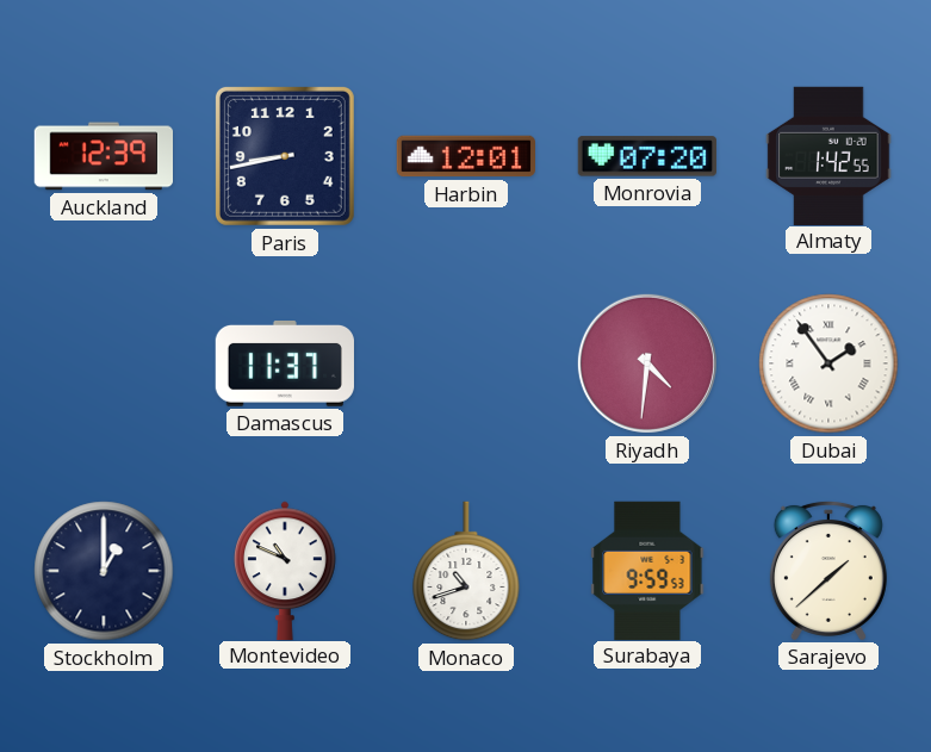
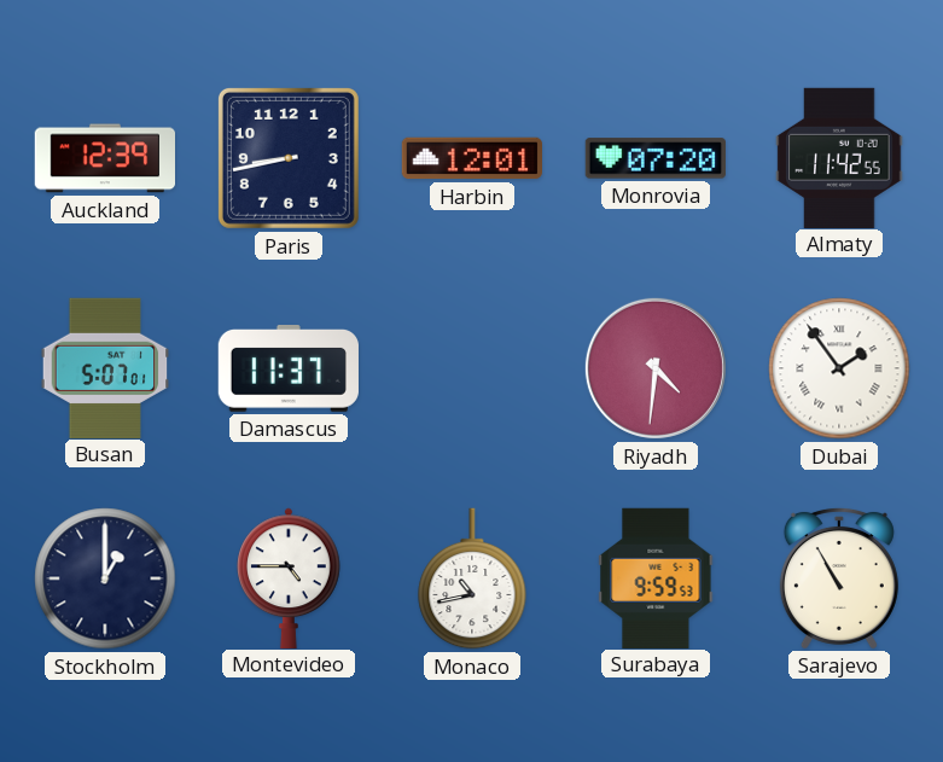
Almaty: 1:42 -> 11:42 (839, 157)
Busan: none -> 5:07 (105, 367)
Montevideo: 10:49 -> 4:45 (289, 577)
Monaco: 10:42 -> 10:43 (472, 578)
Sarajevo: 1:38 -> 10:55 (839, 577)
